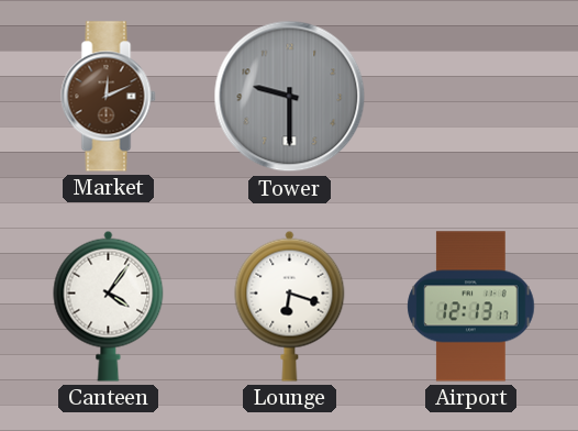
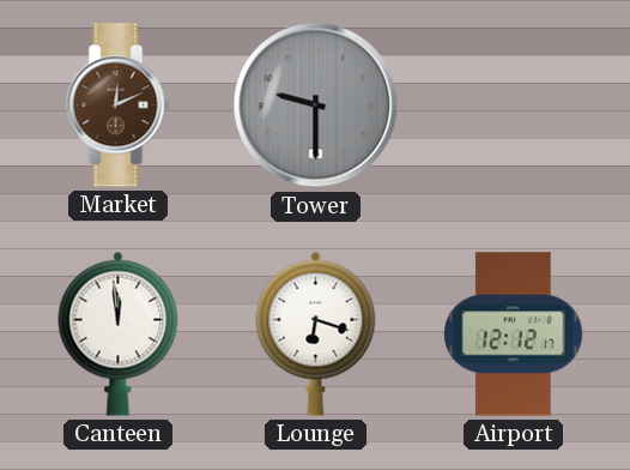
Canteen: 4:06 -> 11:59 (119, 333)
Airport: 12:13 -> 12:12 (514, 335)
